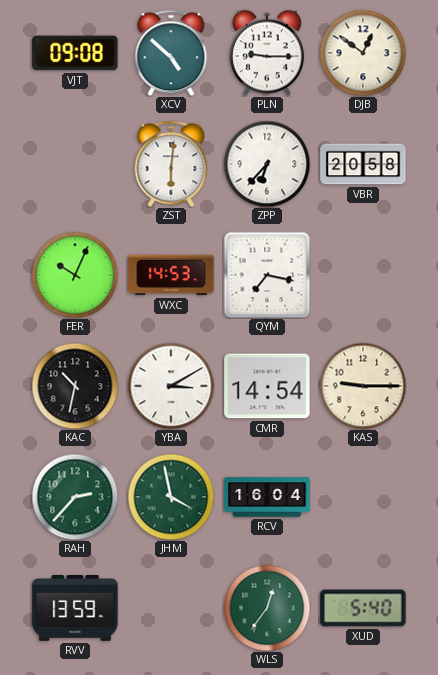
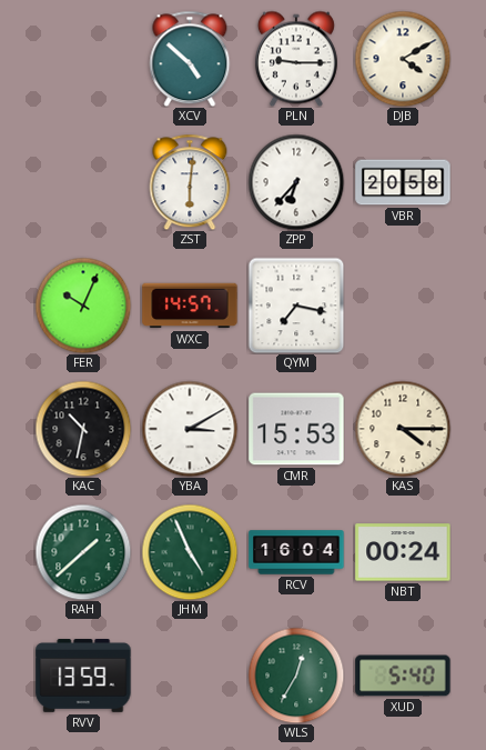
VJT: 09:08 -> none (75, 53)
DJB: 12:51 -> 4:10 (403, 59)
WXC: 14:53 -> 14:57 (190, 306)
CMR: 14:54 -> 15:53 (296, 429)
KAS: 9:15 -> 4:15 (403, 429)
RAH: 2:37 -> 1:38 (83, 552)
JHM: 3:58 -> 4:56 (190, 552)
NBT: none -> 00:24 (403, 552)
WLS: 12:36 -> 12:35 (296, 676)
